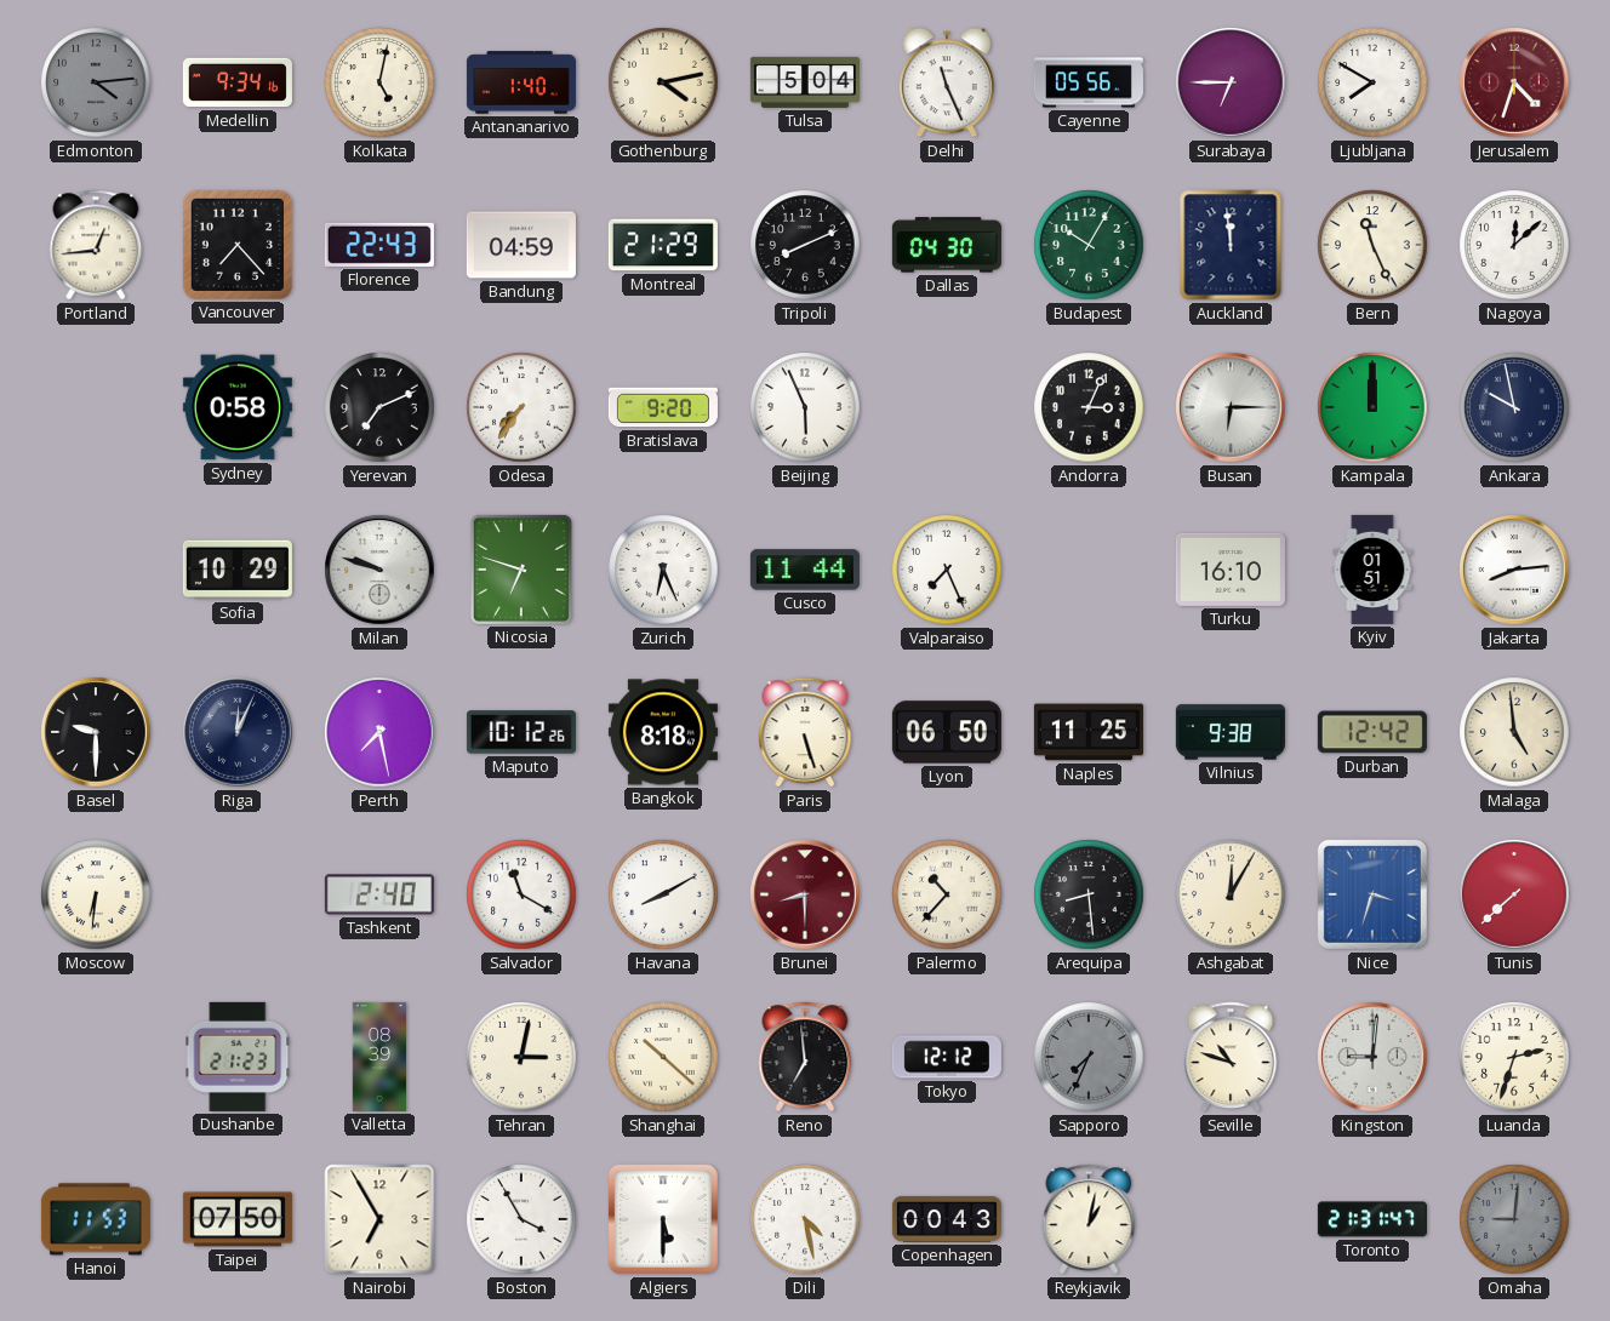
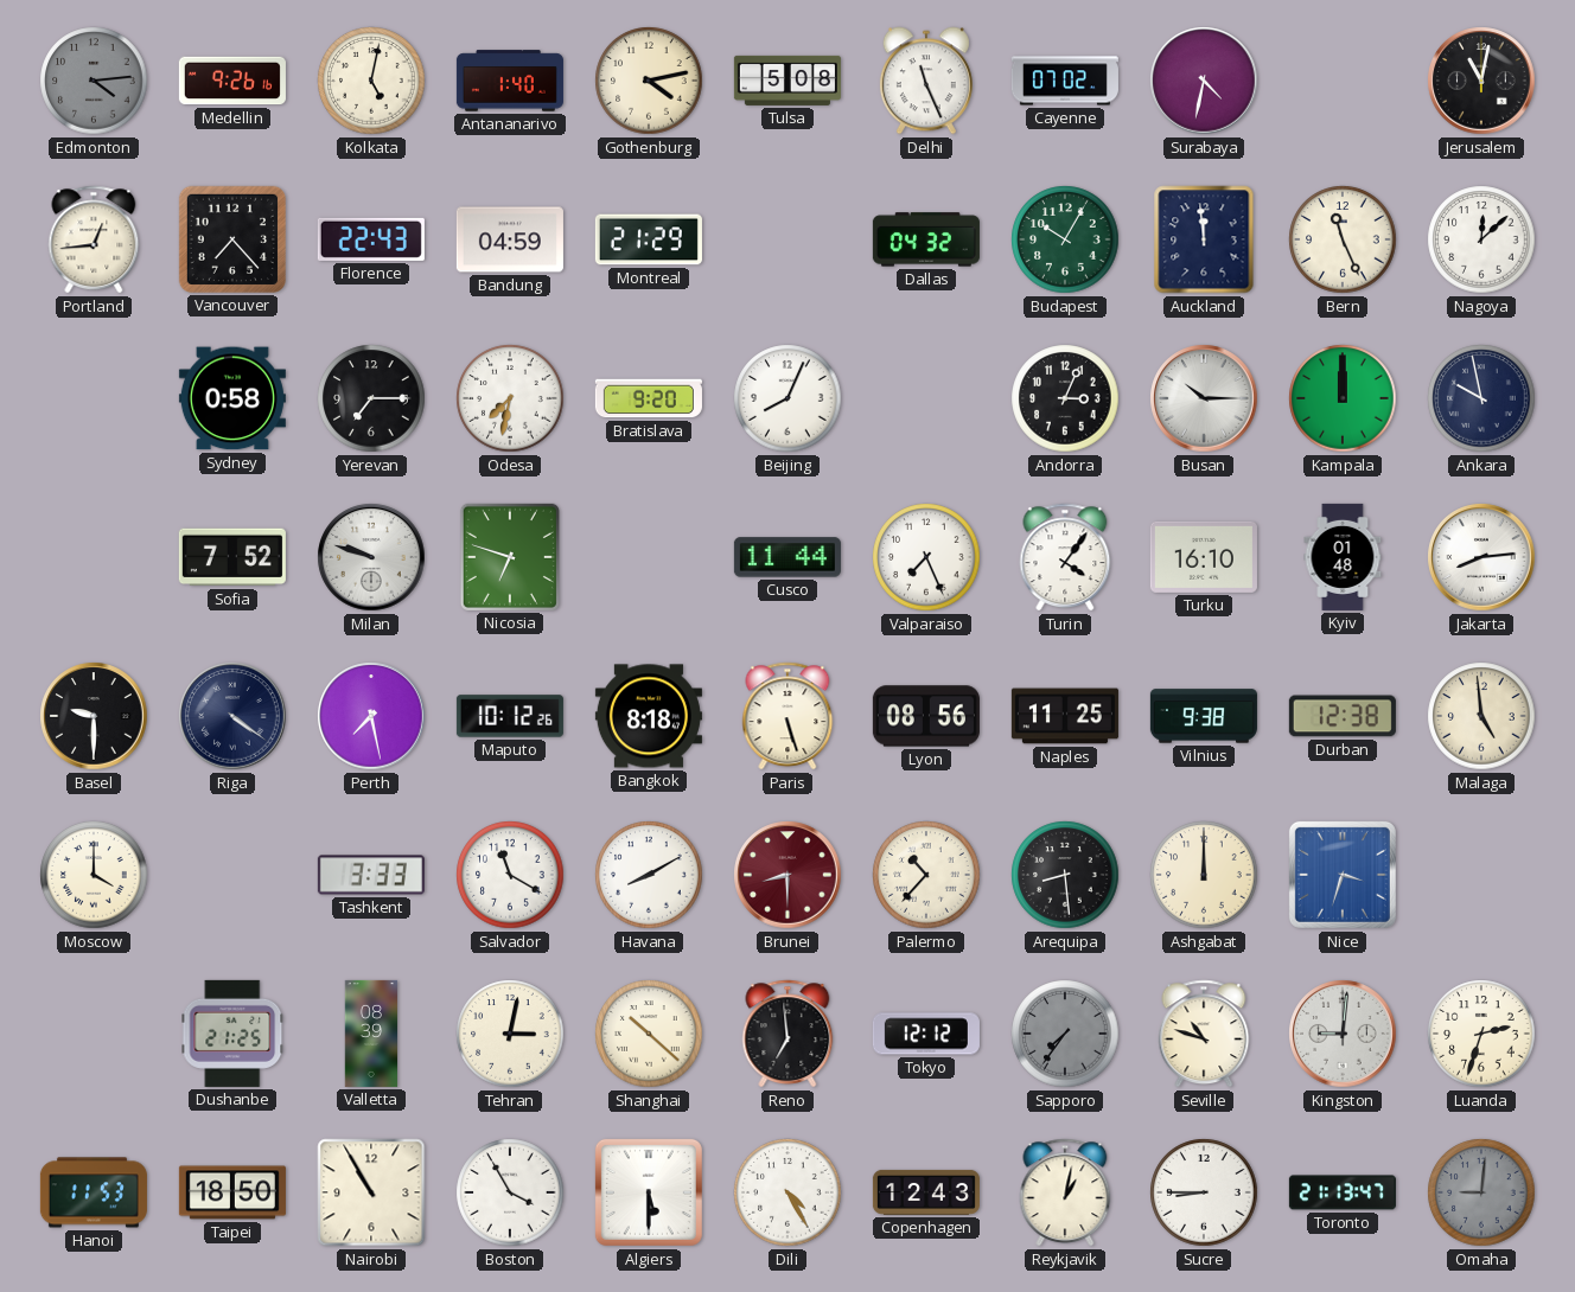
Medellin: 9:34 -> 9:26 (232, 81)
Tulsa: 5:04 -> 5:08 (787, 81)
Cayenne: 05:56 -> 07:02 (1065, 81)
Surabaya: 6:45 -> 4:32 (1204, 81)
Ljubljana: 7:50 -> none (1372, 82)
Jerusalem: 4:33 -> 11:02 (1481, 81)
Jerusalem dial: burgundy -> black (1481, 81)
Tripoli: 8:11 -> none (805, 245)
Dallas: 04:30 -> 04:32 (926, 239)
Yerevan: 7:11 -> 7:15 (371, 398)
Odesa: 7:36 -> 7:32 (510, 398)
Beijing: 5:56 -> 8:04 (787, 398)
Busan: 6:15 -> 10:15 (1204, 398)
Sofia: 10:29 -> 7:52 (232, 557)
Zurich: 6:26 -> none (663, 570)
Turin: none -> 4:06 (1065, 557)
Kyiv: 01:51 -> 01:48 (1343, 557)
Riga: 12:04 -> 4:21 (232, 716)
Lyon: 06:50 -> 08:56 (926, 716)
Durban: 12:42 -> 12:38 (1343, 716)
Moscow: 6:31 -> 4:00 (94, 875)
Tashkent: 2:40 -> 3:33 (371, 875)
Ashgabat: 12:05 -> 12:00 (1204, 875)
Tunis: 7:38 -> none (1514, 894)
Dushanbe: 21:23 -> 21:25 (232, 1034)
Sapporo: 7:34 -> 7:36 (1065, 1034)
Taipei: 07:50 -> 18:50 (232, 1192)
Nairobi: 6:55 -> 10:55 (371, 1192)
Dili: 4:28 -> 4:25 (787, 1192)
Copenhagen: 00:43 -> 12:43 (926, 1192)
Sucre: none -> 8:45 (1204, 1192)
Toronto: 21:31 -> 21:13 (1343, 1192)
